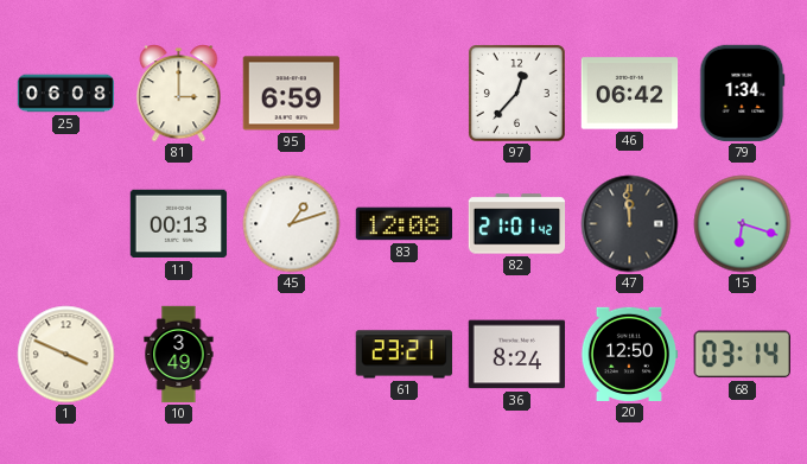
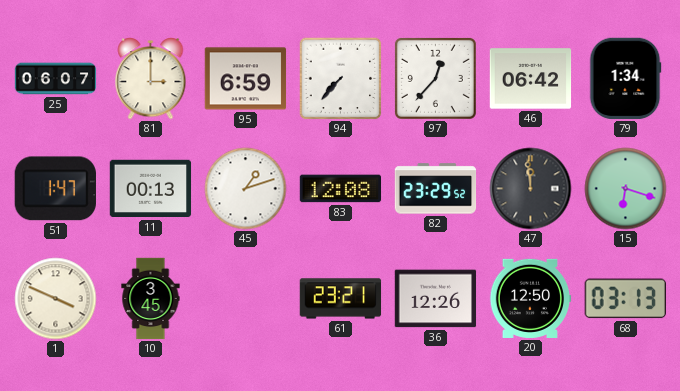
25: 06:08 -> 06:07 (56, 79)
94: none -> 7:37 (341, 79)
51: none -> 1:47 (55, 189)
82: 21:01 -> 23:29 (436, 189)
10: 3:49 -> 3:45 (151, 299)
36: 8:24 -> 12:26 (436, 299)
68: 03:14 -> 03:13 (625, 299)
